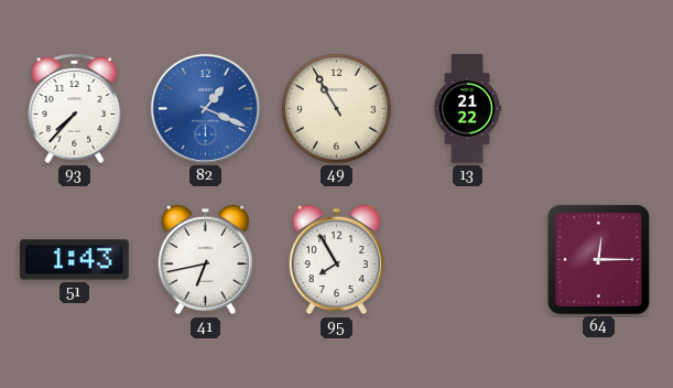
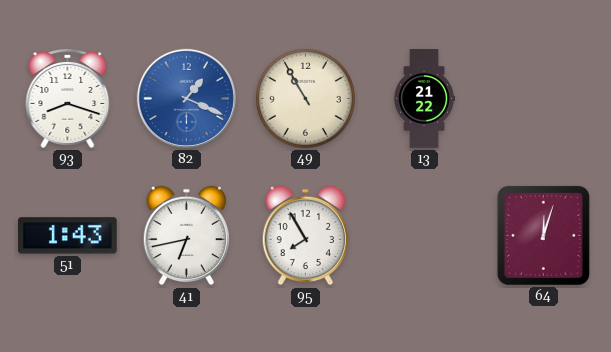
93: 7:37 -> 8:18 (68, 99)
64: 12:15 -> 12:03 (543, 235)
